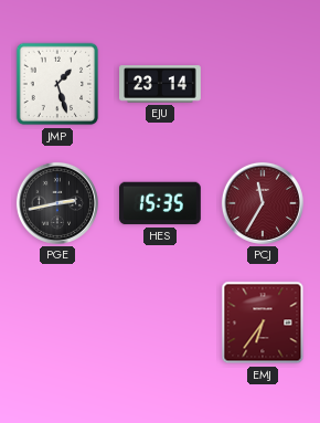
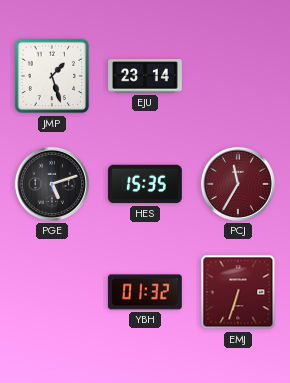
PGE: 2:43 -> 5:12 (52, 184)
YBH: none -> 01:32 (145, 292)
EMJ: 6:36 -> 6:33 (238, 292)
